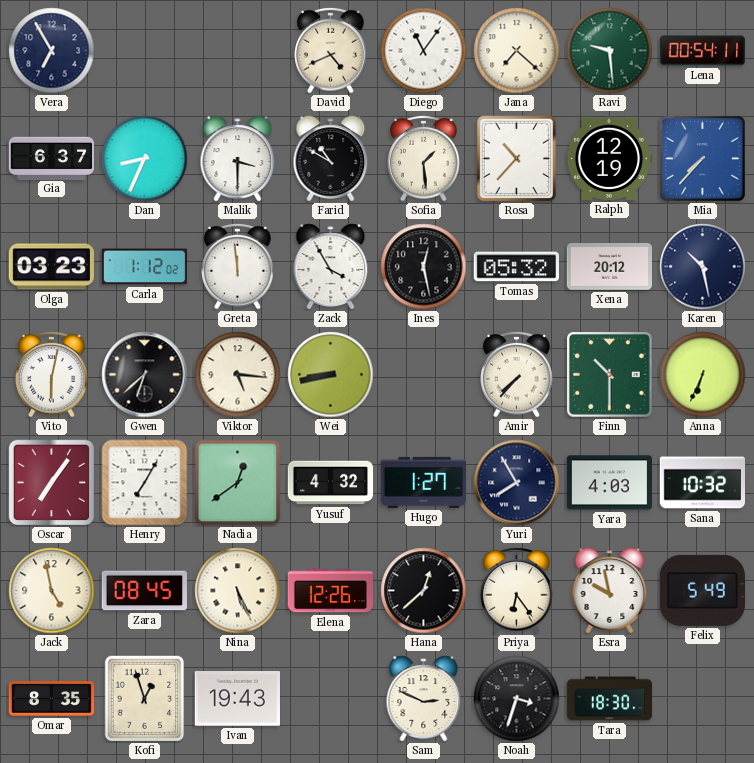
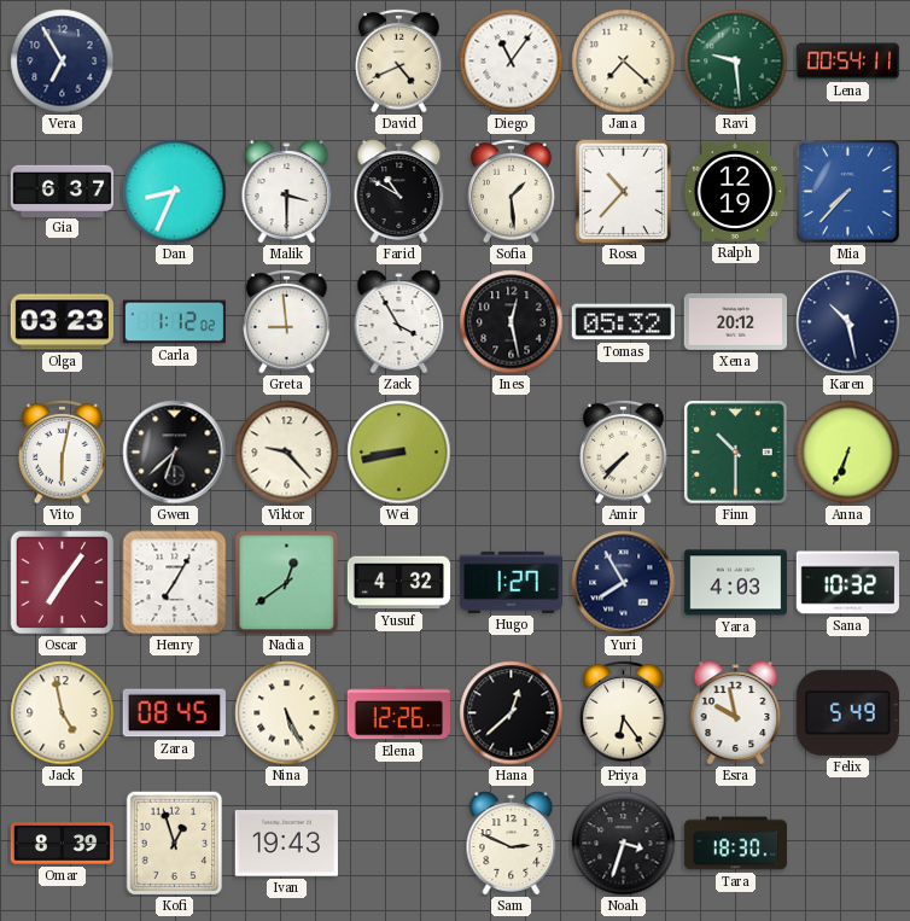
Greta: 11:59 -> 8:59 (287, 321)
Viktor: 5:16 -> 9:23 (287, 453)
Omar: 8:35 -> 8:39 (62, 844)
